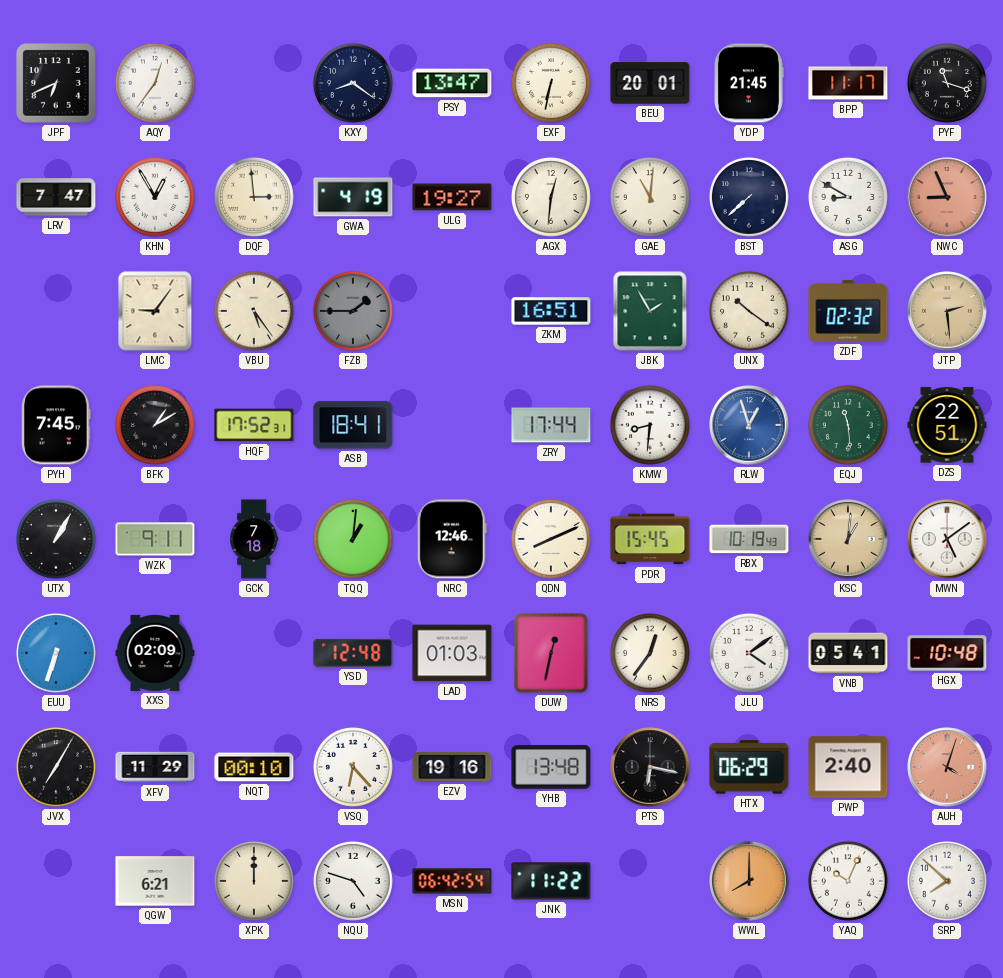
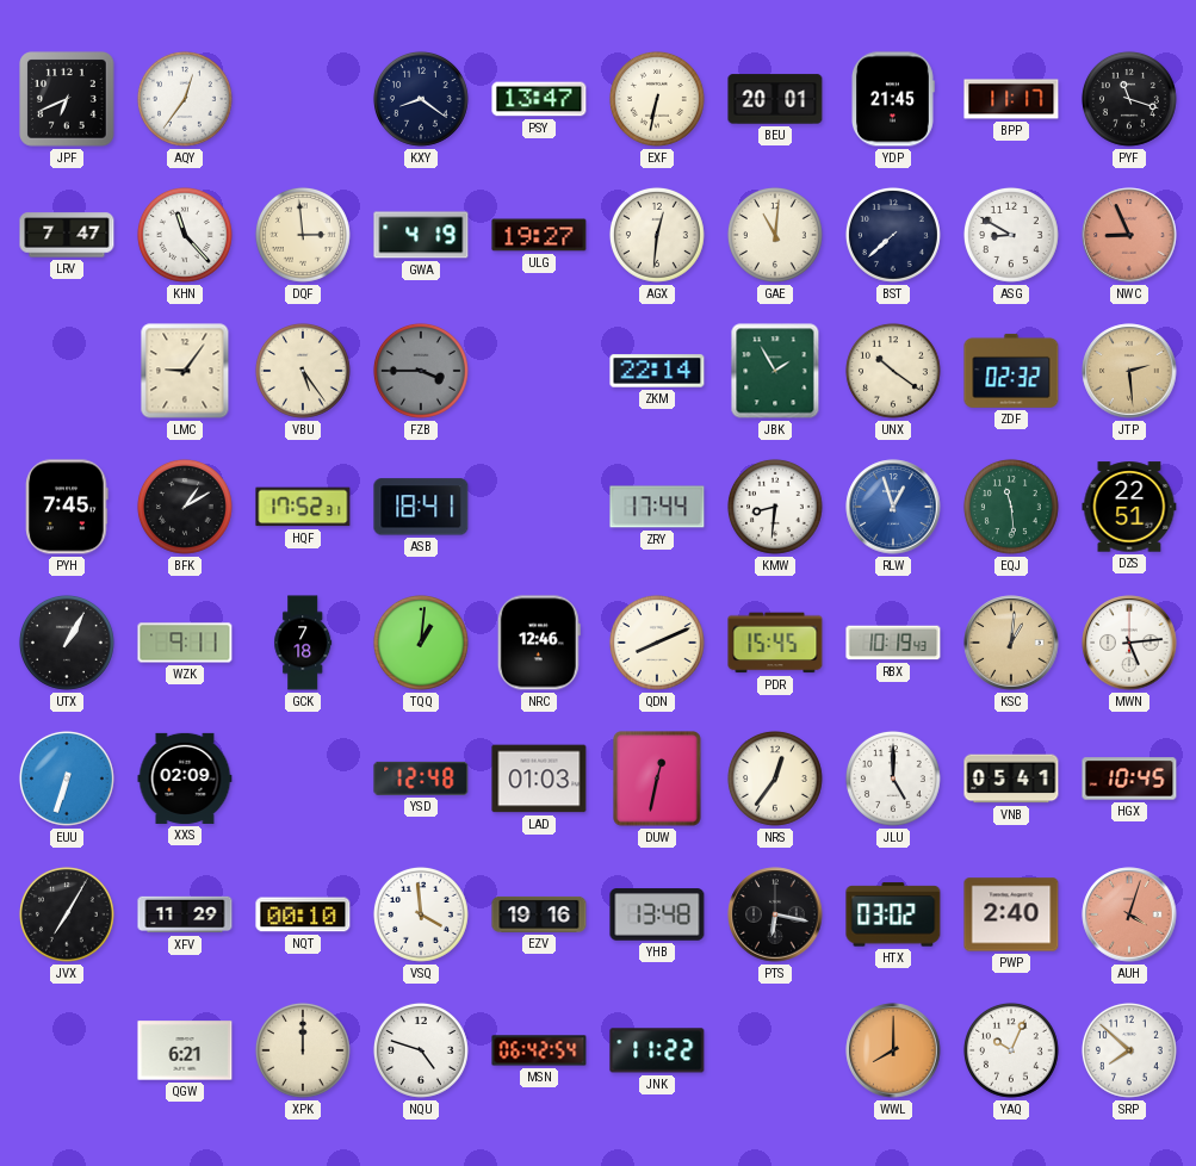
KHN: 12:55 -> 11:23 (185, 235)
FZB: 1:45 -> 3:45 (421, 371)
ZKM: 16:51 -> 22:14 (657, 371)
MWN: 5:09 -> 5:14 (1129, 643)
JLU: 4:09 -> 5:00 (893, 779)
HGX: 10:48 -> 10:45 (1129, 779)
VSQ: 6:23 -> 3:59 (421, 914)
HTX: 06:29 -> 03:02 (893, 914)
